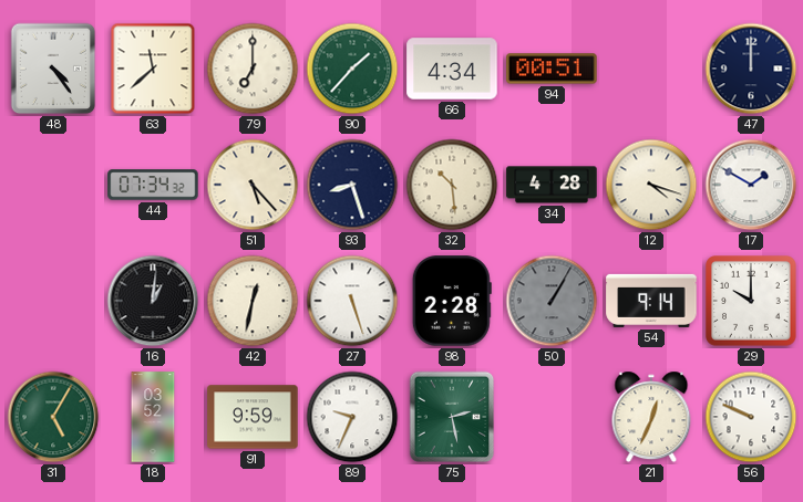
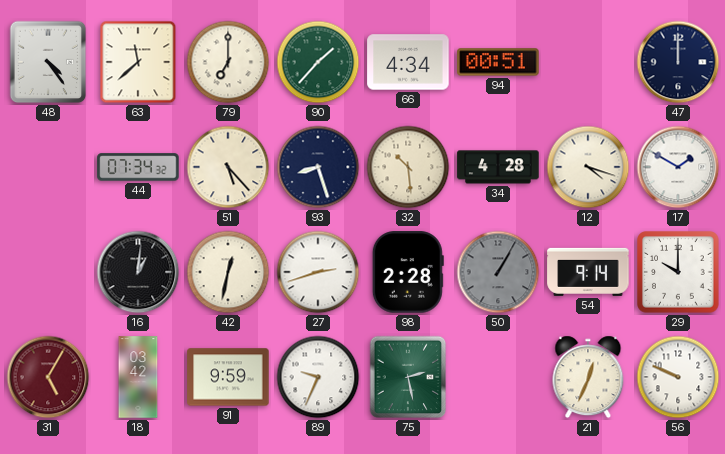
27: 5:27 -> 2:42 (318, 272)
31 dial: green -> burgundy (48, 377)
18: 03:52 -> 03:42 (138, 377)
